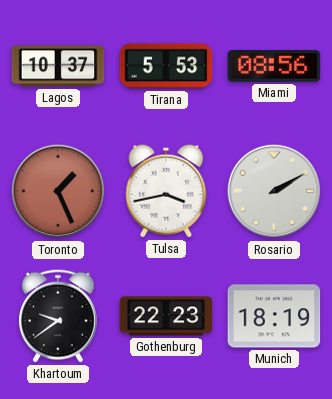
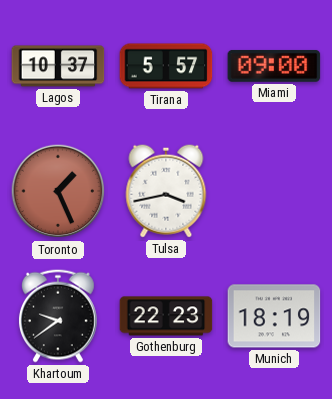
Tirana: 5:53 -> 5:57 (166, 66)
Miami: 08:56 -> 09:00 (274, 66)
Rosario: 2:10 -> none (274, 191)
